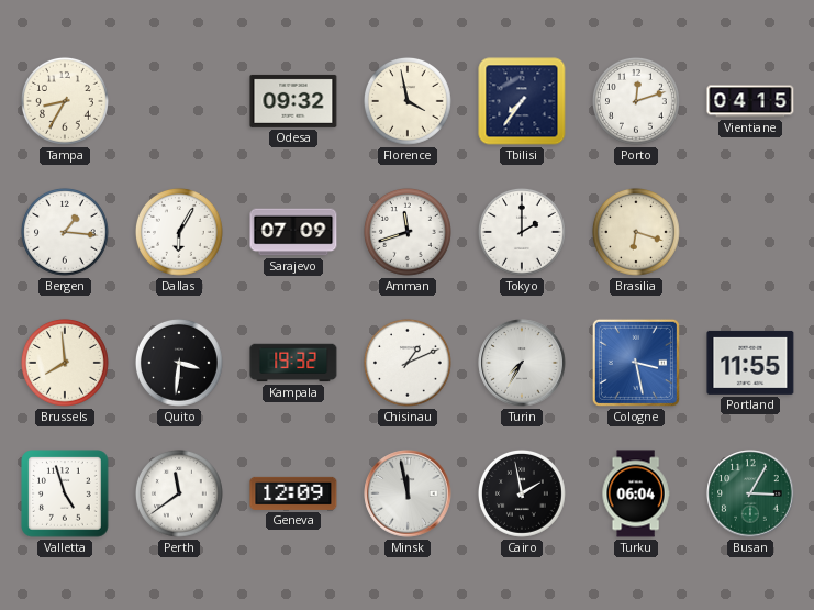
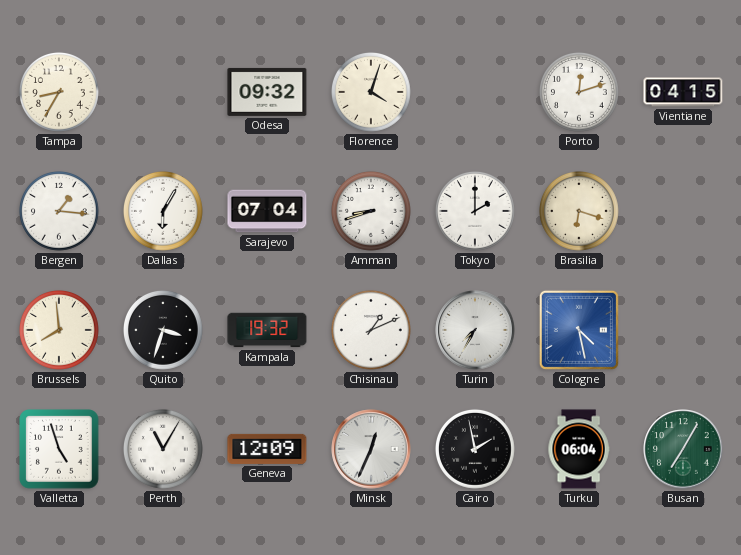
Florence: 3:58 -> 4:03 (371, 92)
Tbilisi: 7:36 -> none (522, 101)
Sarajevo: 07:09 -> 07:04 (267, 211)
Amman: 11:42 -> 8:42 (371, 211)
Quito: 3:31 -> 3:33 (163, 330)
Cologne: 3:28 -> 4:28 (579, 330)
Portland: 11:55 -> none (750, 363)
Perth: 11:39 -> 11:05 (163, 449)
Minsk: 11:58 -> 12:34 (371, 449)
Busan: 3:05 -> 7:05 (683, 449)
